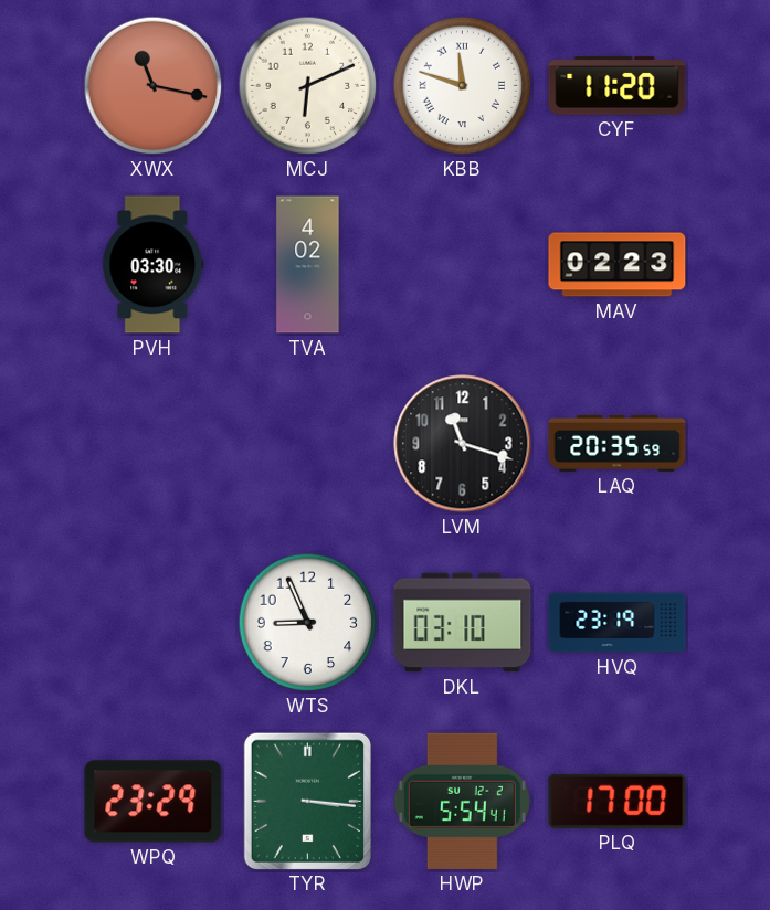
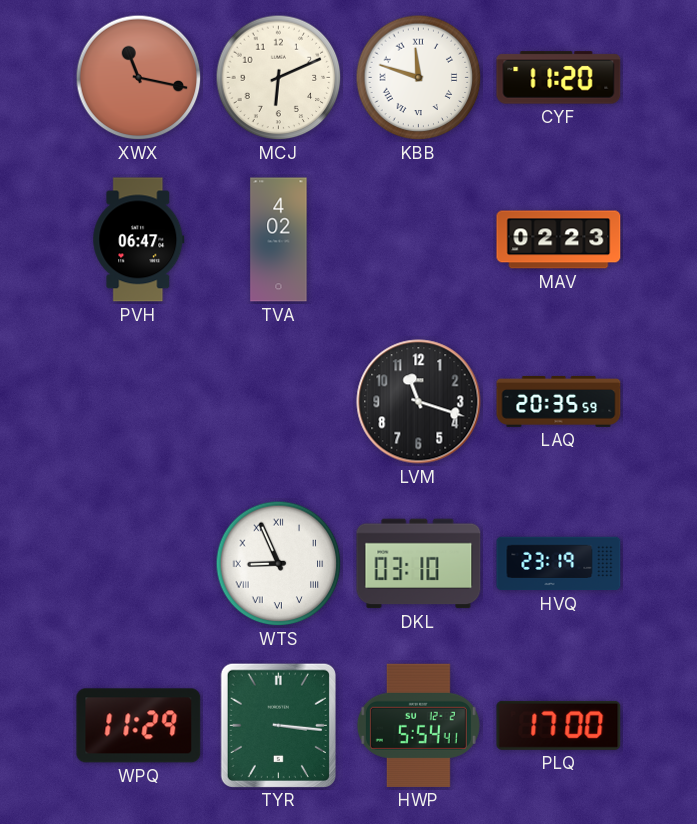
PVH: 03:30 -> 06:47 (139, 240)
WTS numerals: Arabic -> Roman (279, 564)
WPQ: 23:29 -> 11:29 (139, 726)
